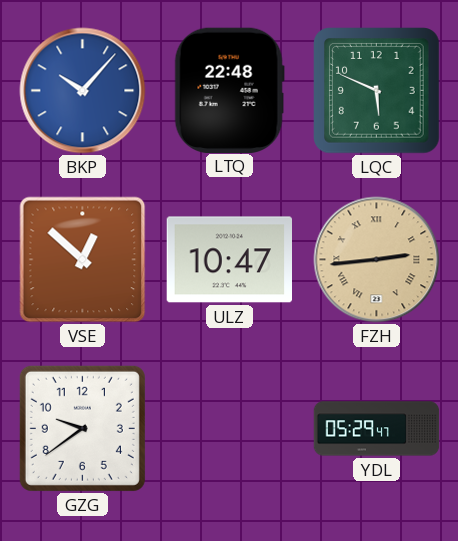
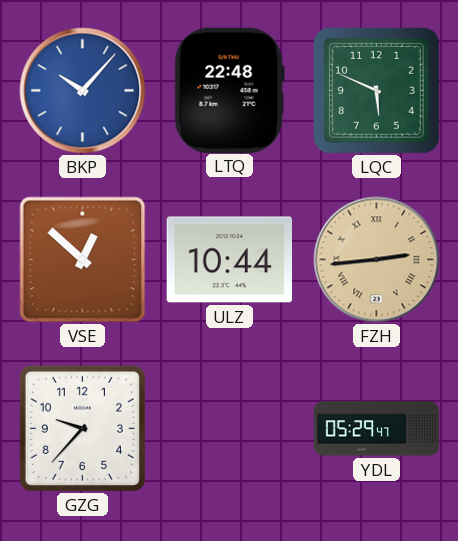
ULZ: 10:47 -> 10:44 (229, 260)
GZG: 9:39 -> 9:37 (82, 428)
